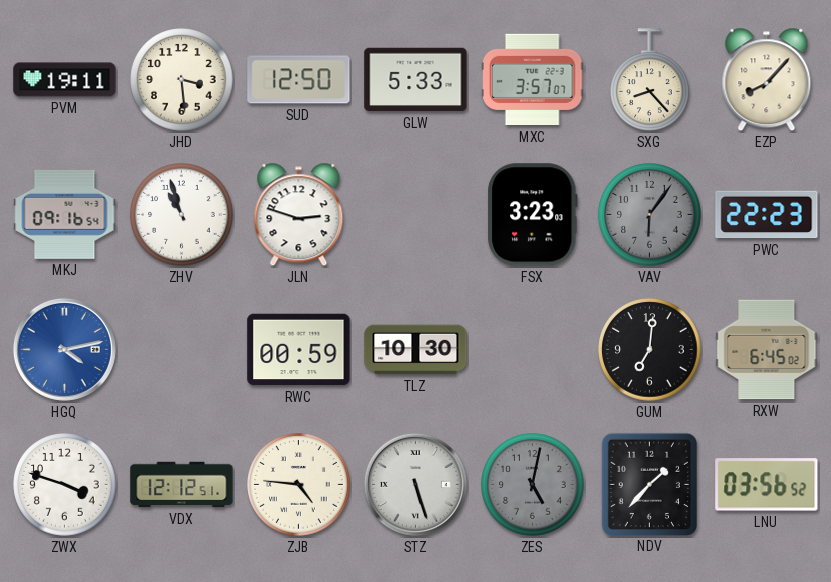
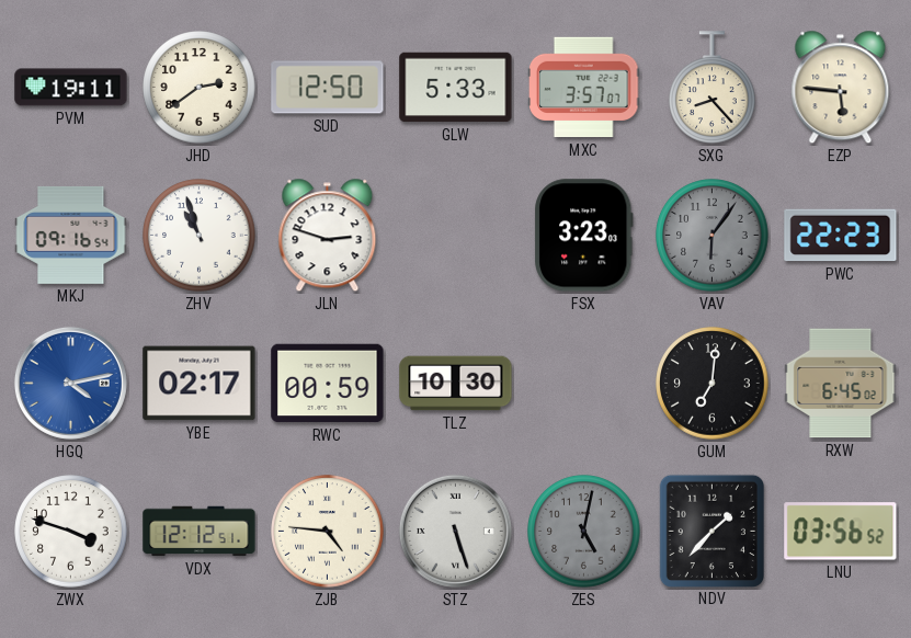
JHD: 3:29 -> 2:39 (200, 88)
EZP: 8:07 -> 5:46 (841, 88)
YBE: none -> 02:17 (200, 384)
